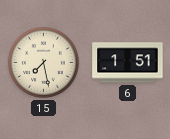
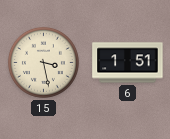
15: 7:28 -> 3:28 (43, 62)
